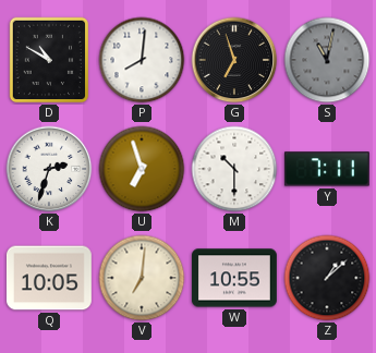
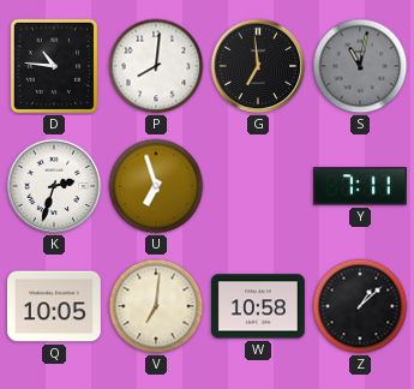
D: 10:50 -> 10:46 (54, 66)
G: 6:57 -> 6:59 (258, 66)
M: 10:30 -> none (234, 169)
W: 10:55 -> 10:58 (258, 306)
